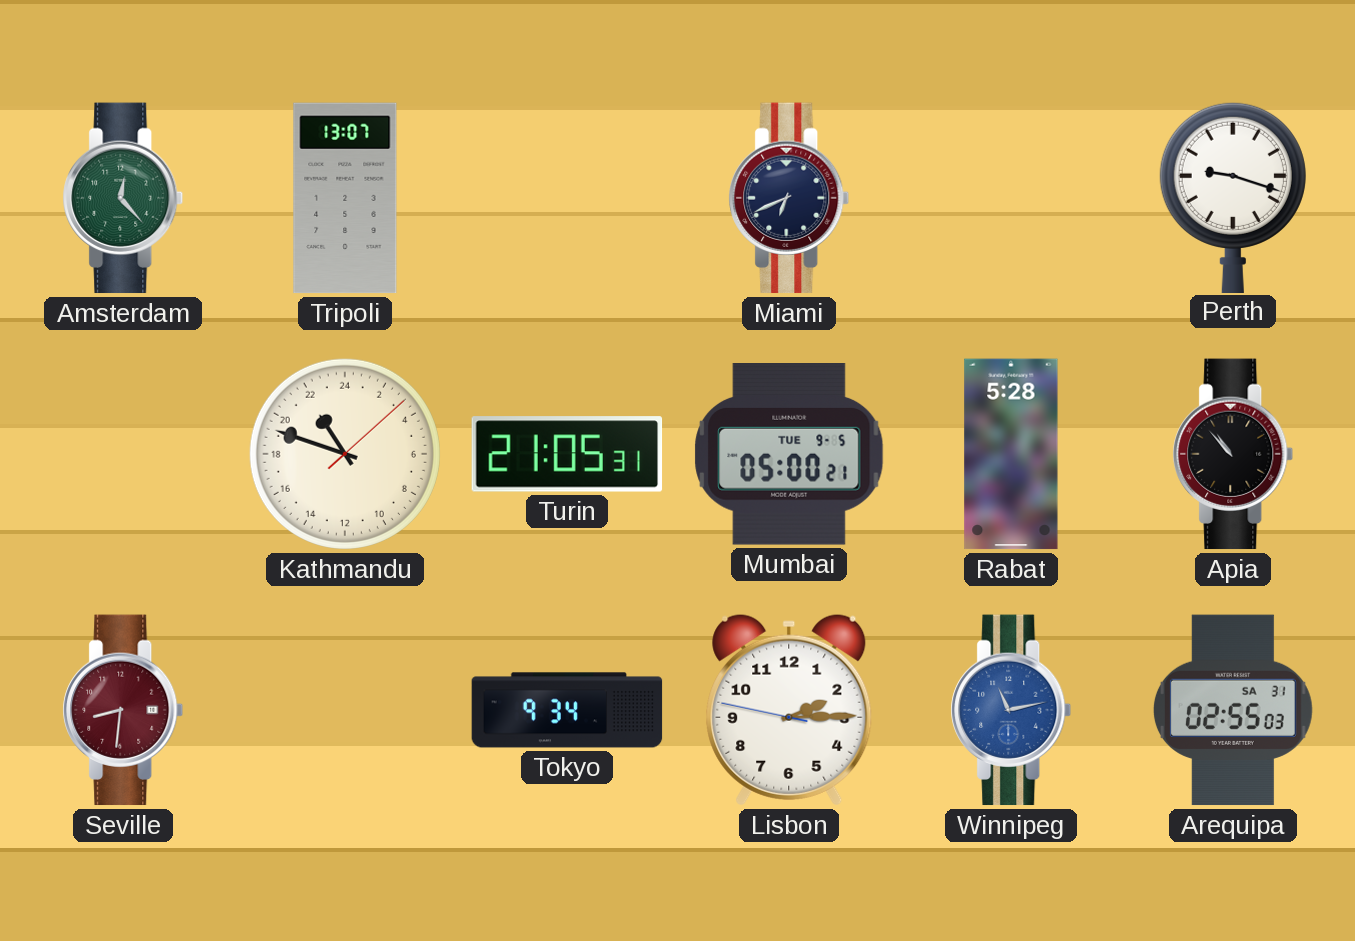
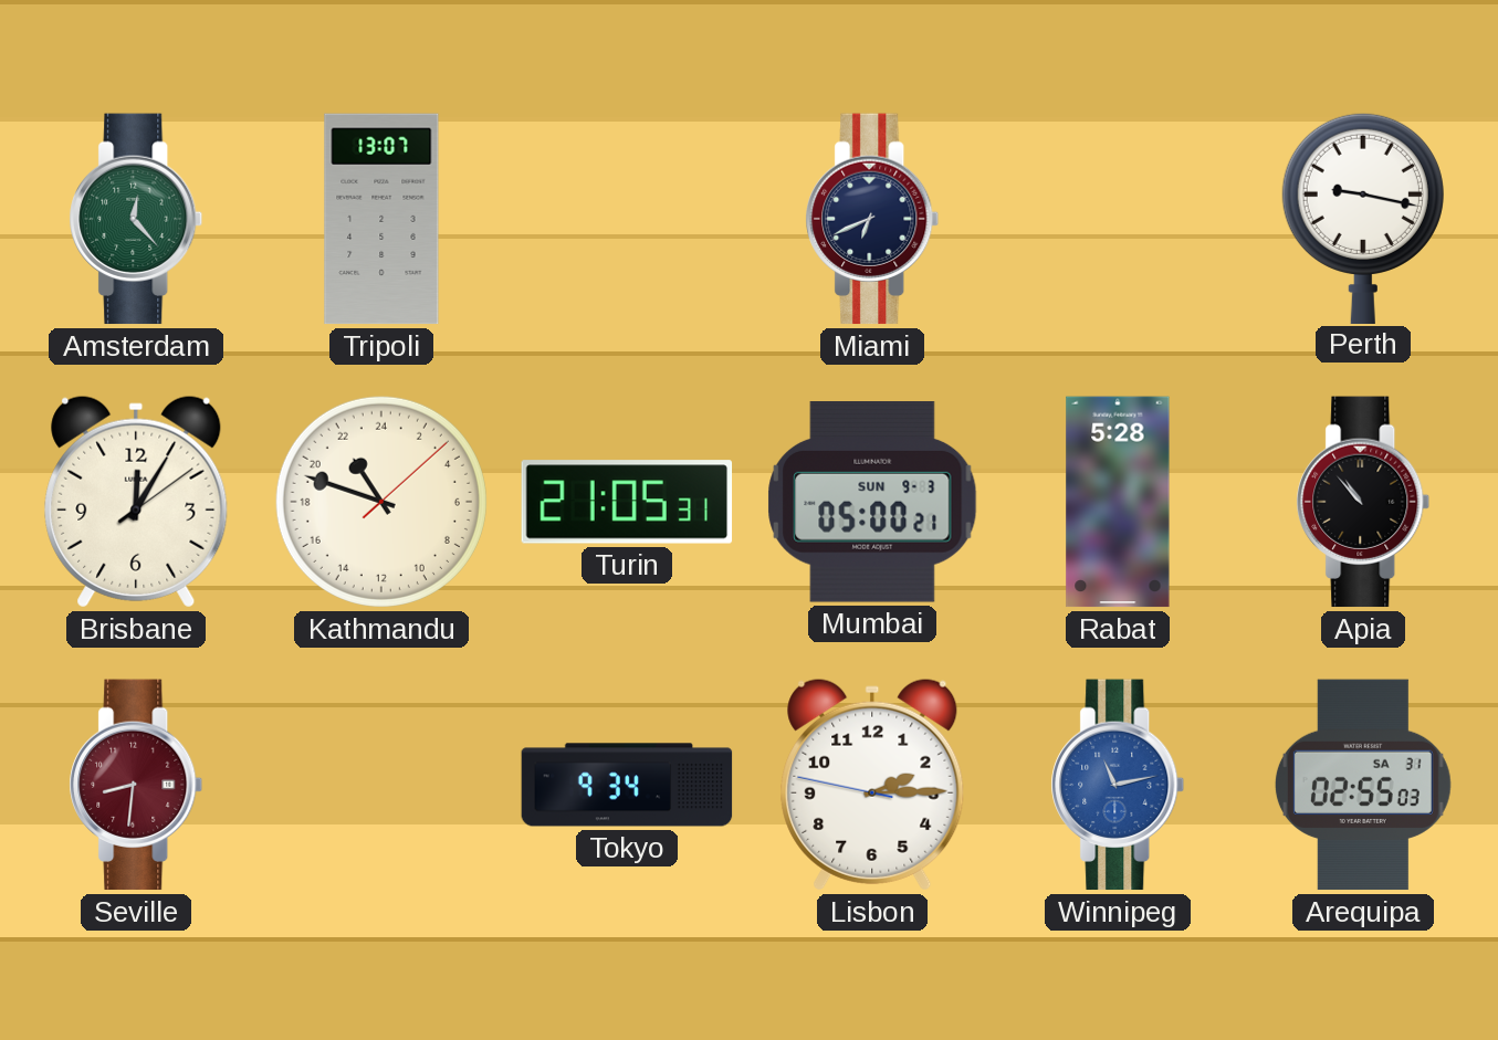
Perth: 9:18 -> 9:17 (1363, 218)
Brisbane: none -> 12:05 (136, 502)
Mumbai date: TUE 9-5 -> SUN 9-3 (872, 503)
